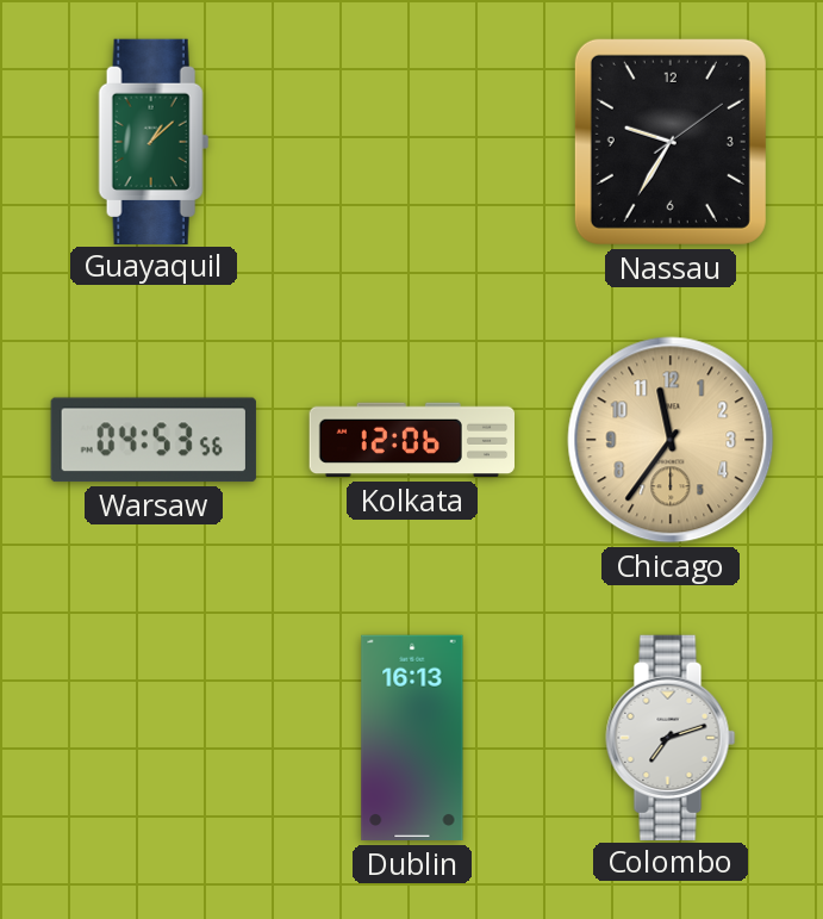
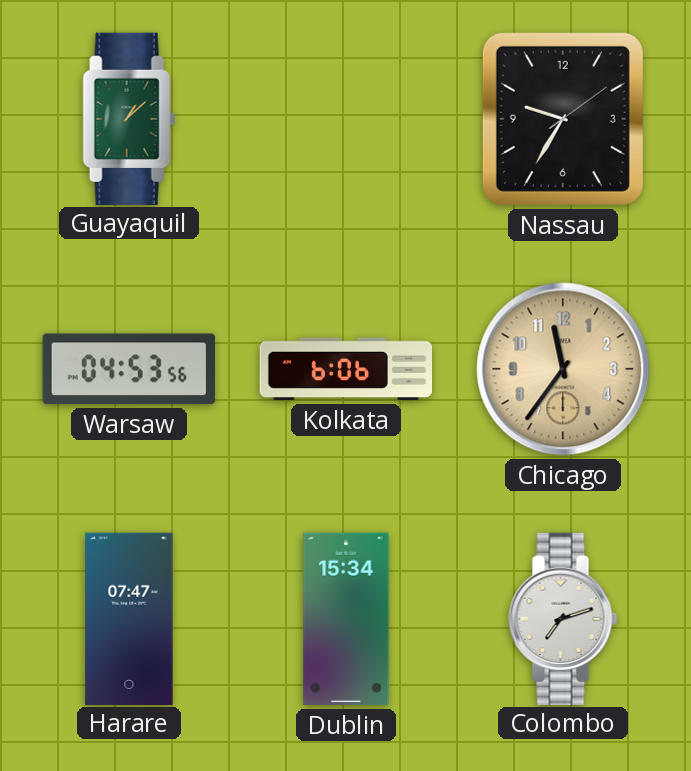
Kolkata: 12:06 -> 6:06 (345, 369)
Harare: none -> 07:47 (129, 618)
Dublin: 16:13 -> 15:34 (346, 619)
